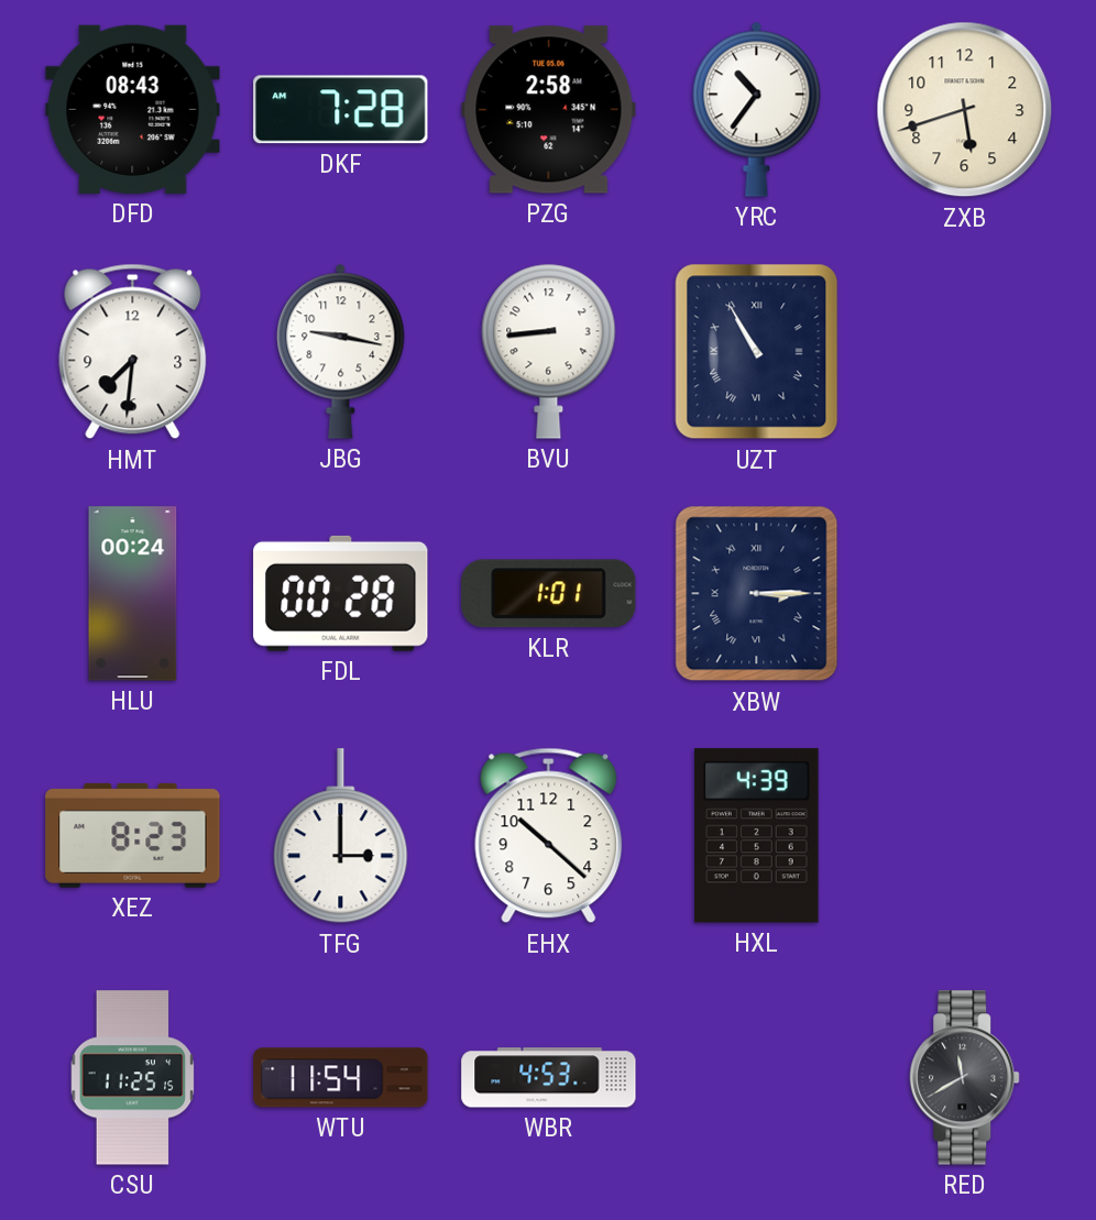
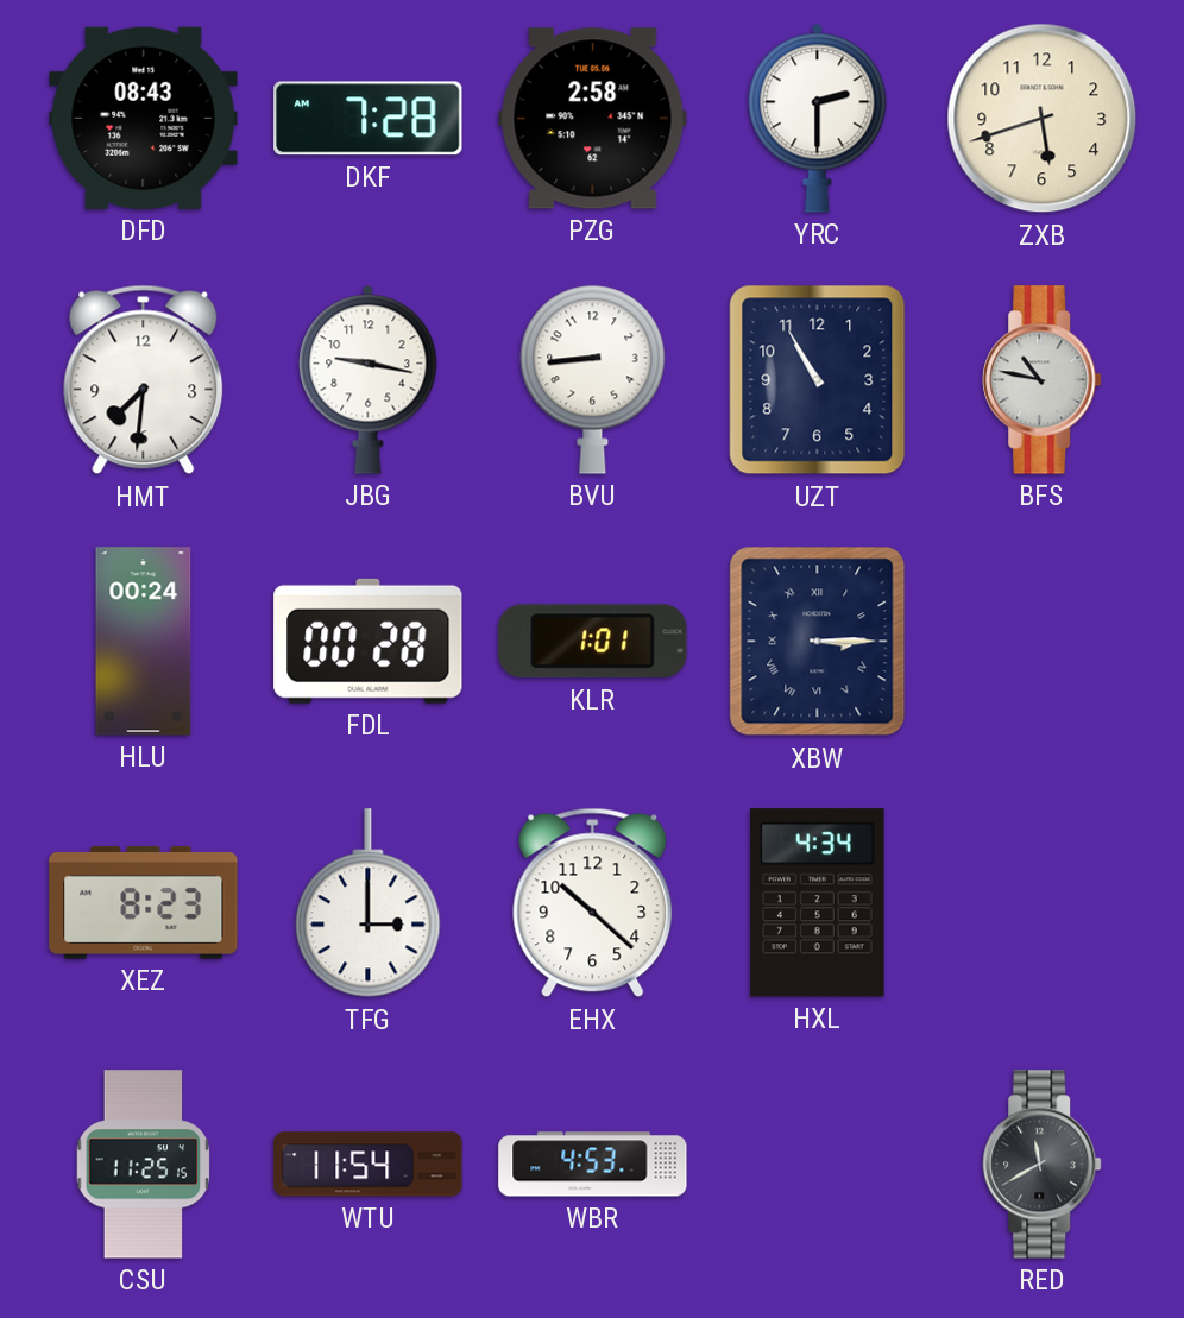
YRC: 10:36 -> 2:30 (818, 118)
UZT numerals: Roman -> Arabic (818, 380)
BFS: none -> 10:47 (1043, 380)
HXL: 4:39 -> 4:34 (818, 903)
